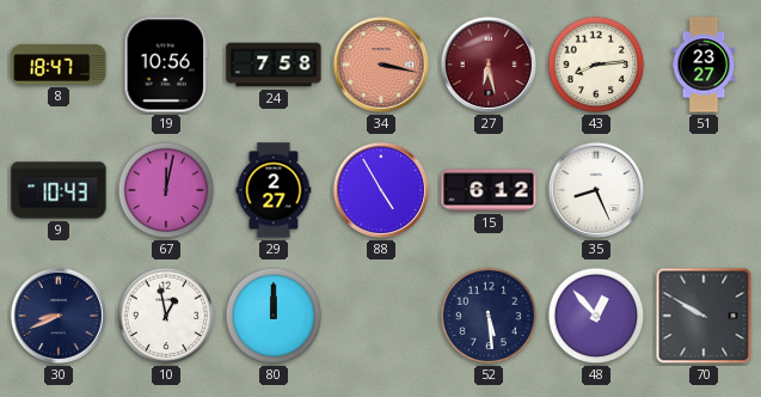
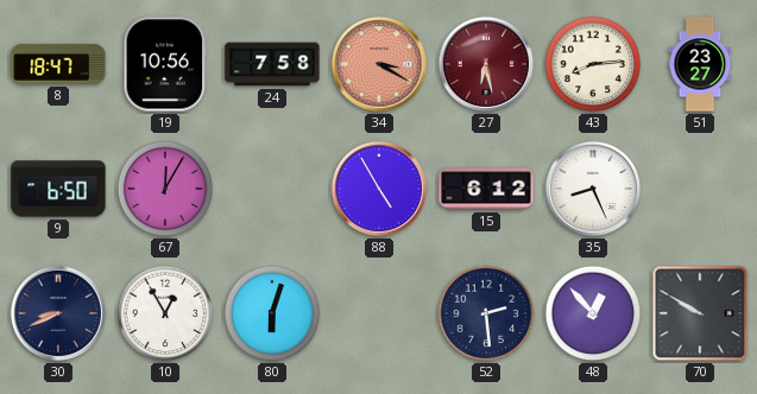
34: 3:17 -> 3:20 (379, 64)
9: 10:43 -> 6:50 (58, 189)
67: 12:02 -> 12:05 (165, 189)
29: 2:27 -> none (274, 190)
10: 12:58 -> 12:55 (165, 313)
80: 12:00 -> 6:03 (272, 313)
52: 5:29 -> 2:29 (486, 313)
